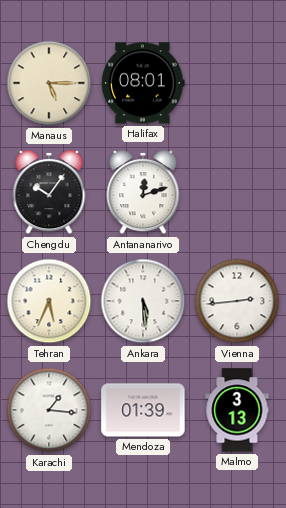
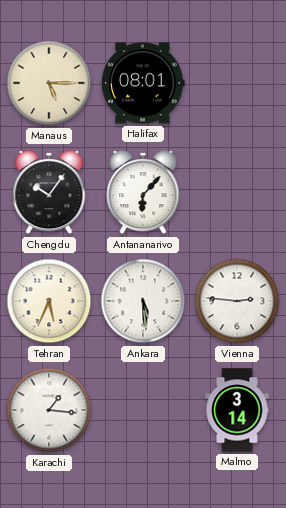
Antananarivo: 12:12 -> 6:07 (143, 192)
Vienna: 2:44 -> 2:46 (237, 301)
Mendoza: 01:39 -> none (143, 410)
Malmo: 3:13 -> 3:14 (237, 410)
